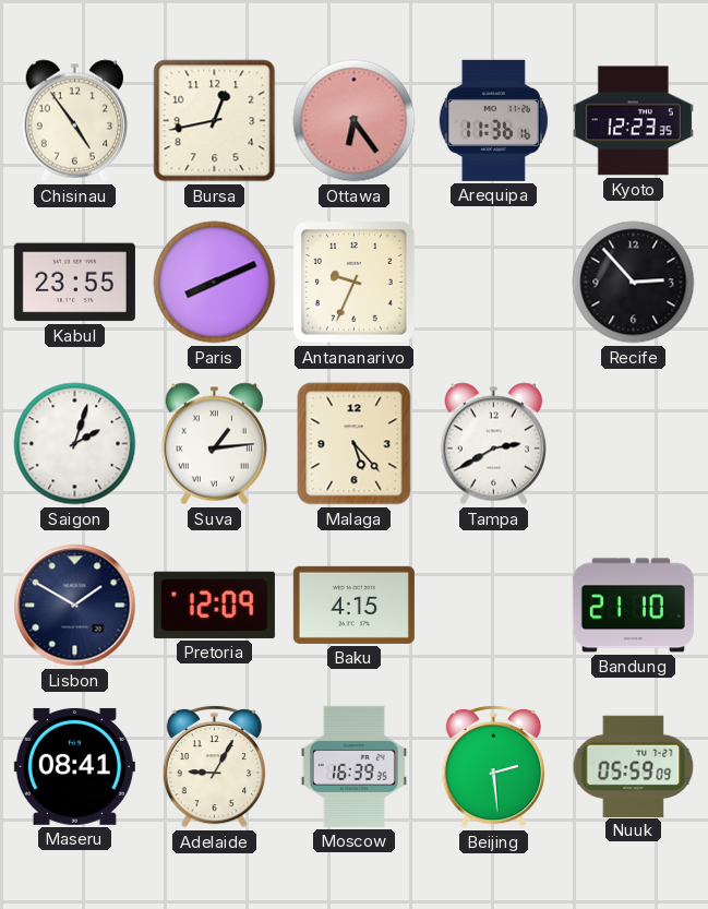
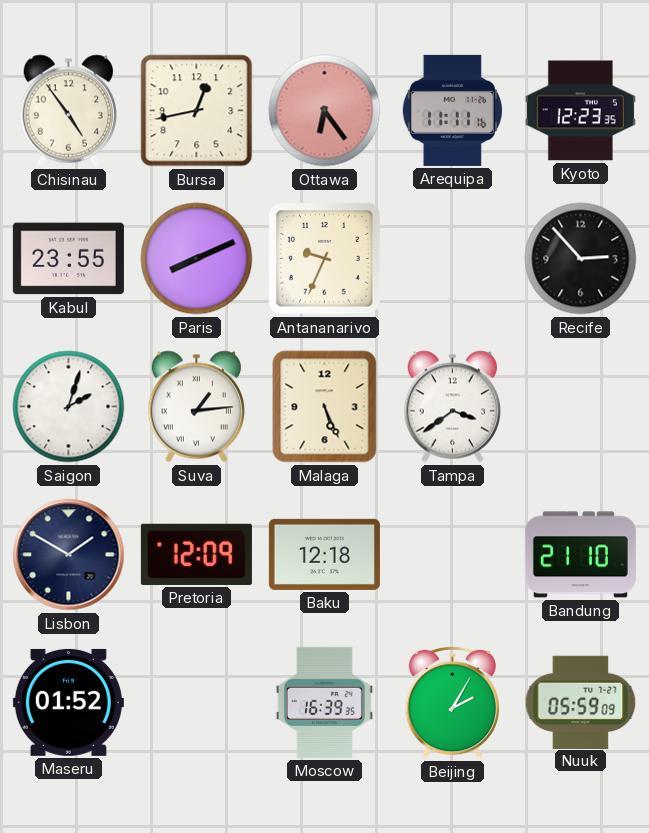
Arequipa: 11:36 -> 11:11 (452, 110)
Malaga: 5:23 -> 5:26 (325, 407)
Tampa: 2:40 -> 3:39 (452, 407)
Baku: 4:15 -> 12:18 (324, 554)
Maseru: 08:41 -> 01:52 (68, 702)
Adelaide: 9:05 -> none (215, 766)
Beijing: 2:29 -> 2:05 (453, 702)
